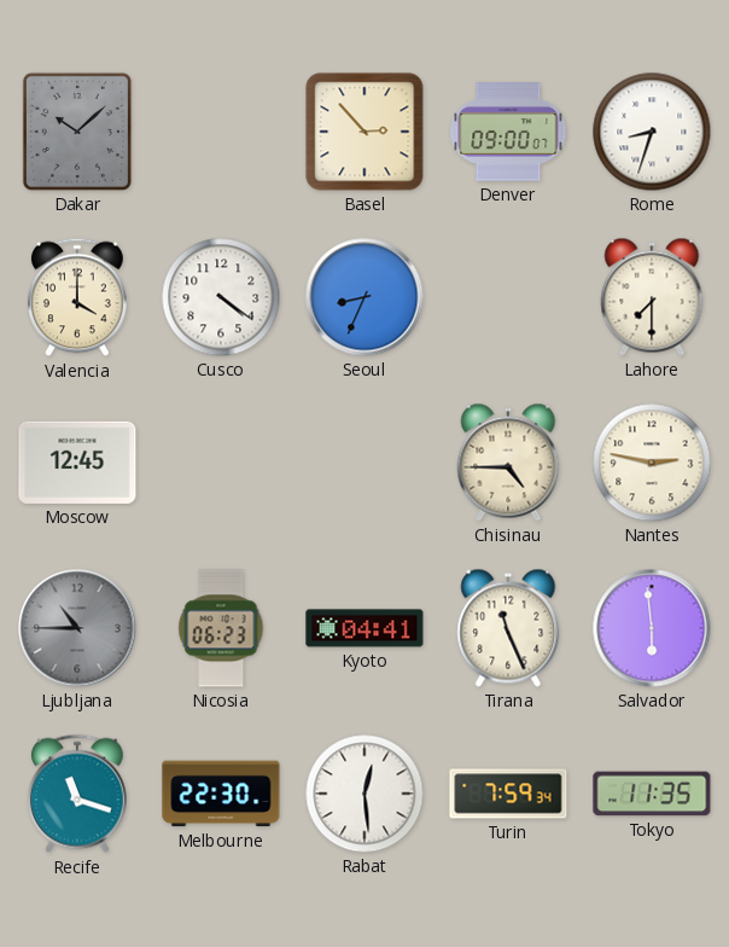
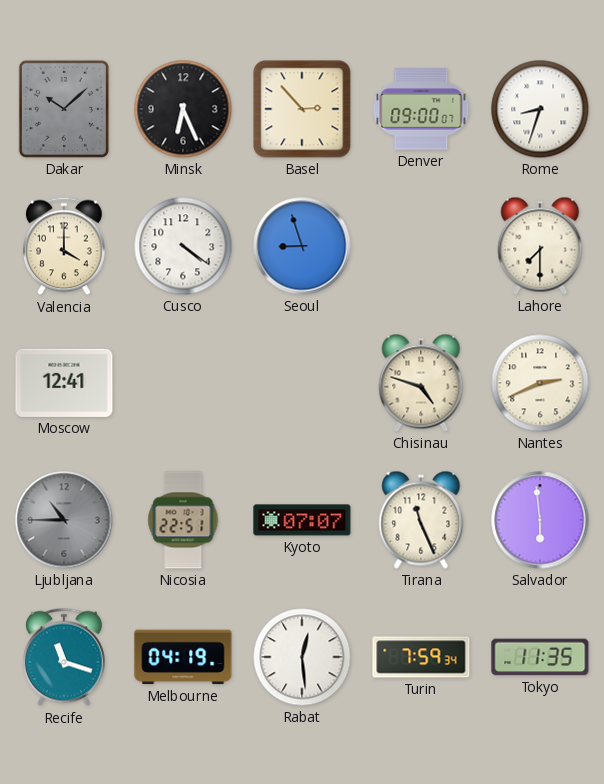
Minsk: none -> 6:26 (183, 109)
Seoul: 8:34 -> 8:57 (302, 246)
Moscow: 12:45 -> 12:41 (64, 383)
Chisinau: 4:45 -> 4:48 (421, 383)
Nantes: 2:47 -> 2:41 (540, 383)
Nicosia: 06:23 -> 22:51 (183, 520)
Kyoto: 04:41 -> 07:07 (302, 520)
Melbourne: 22:30 -> 04:19 (183, 657)
